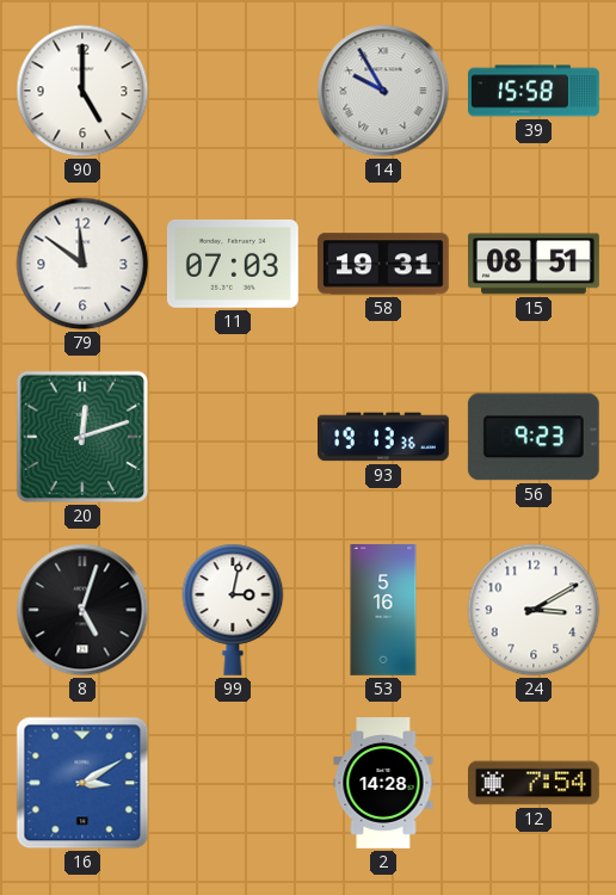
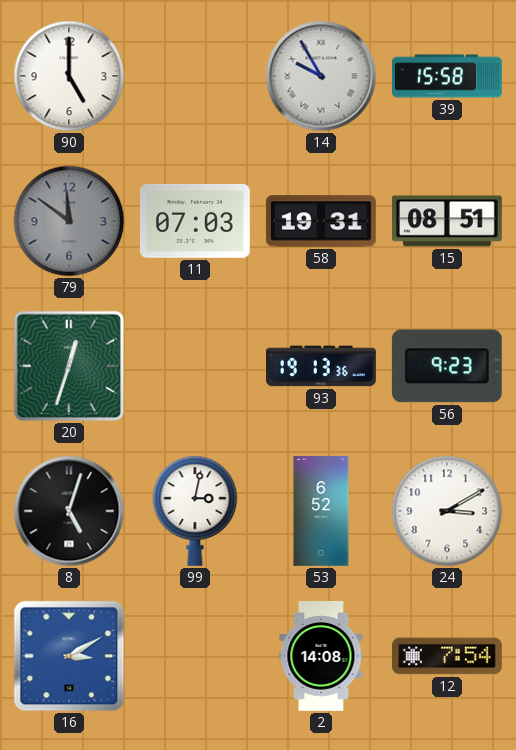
79 dial: white -> grey (69, 221)
20: 12:12 -> 12:33 (69, 366)
53: 5:16 -> 6:52 (321, 512)
2: 14:28 -> 14:08 (321, 657)
